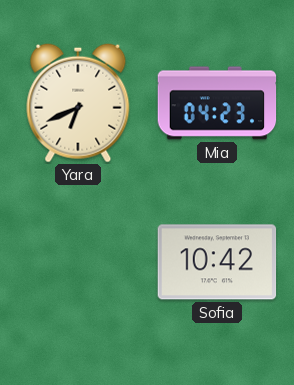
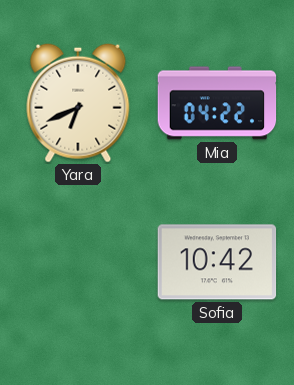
Mia: 04:23 -> 04:22 (217, 103)
